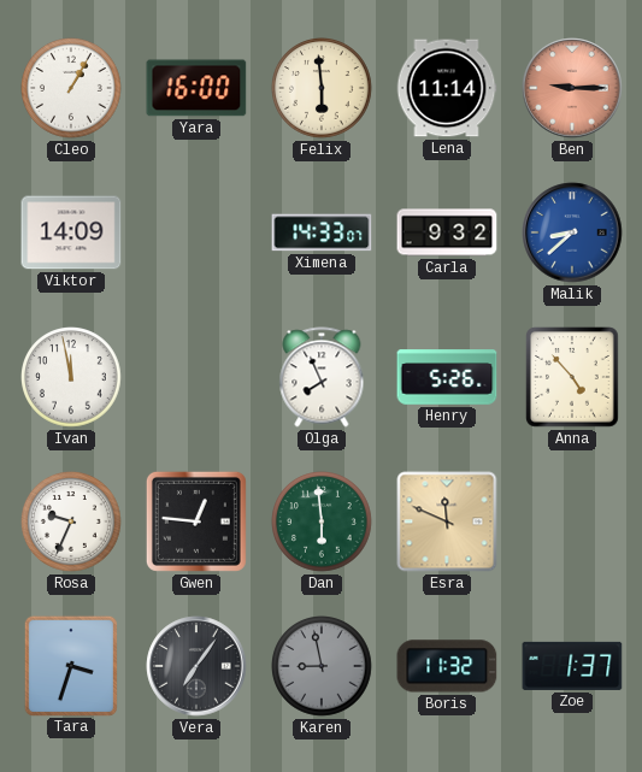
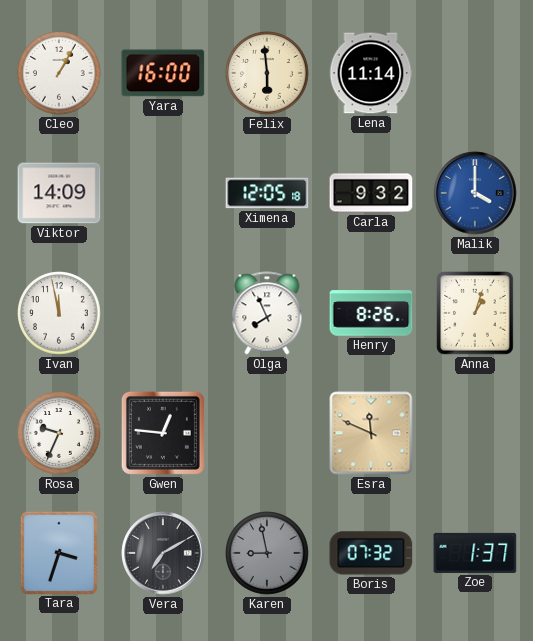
Ben: 9:15 -> none (572, 88)
Ximena: 14:33 -> 12:05 (267, 193)
Malik: 8:38 -> 4:00 (475, 193)
Henry: 5:26 -> 8:26 (371, 313)
Anna: 4:53 -> 1:03 (476, 313)
Dan: 5:59 -> none (322, 521)
Vera: 7:06 -> 7:10 (163, 553)
Boris: 11:32 -> 07:32 (371, 553)
